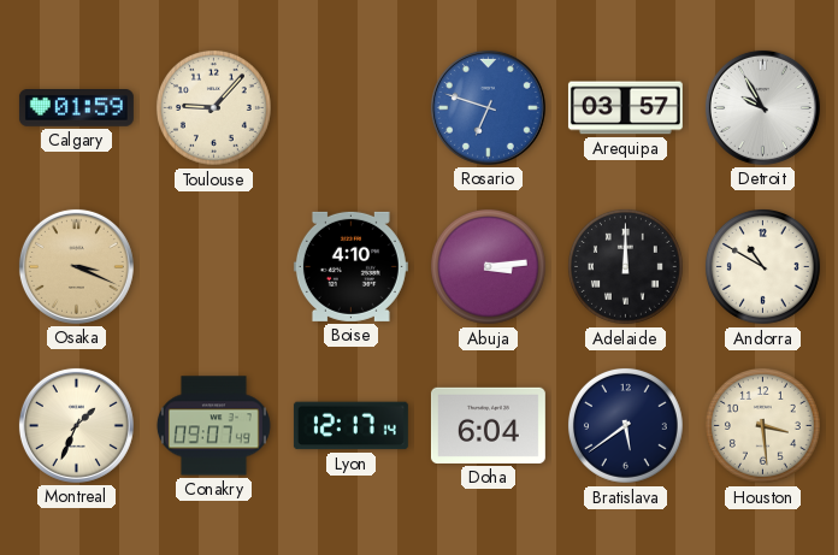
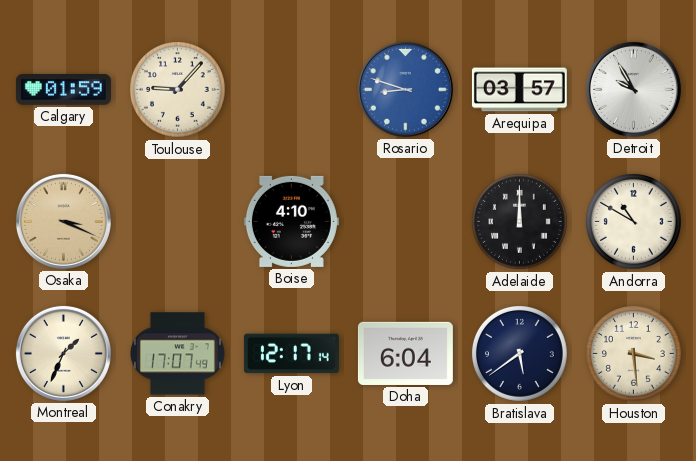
Rosario: 6:48 -> 8:48 (405, 89)
Abuja: 3:14 -> none (488, 266)
Conakry: 09:07 -> 17:07 (177, 354)
